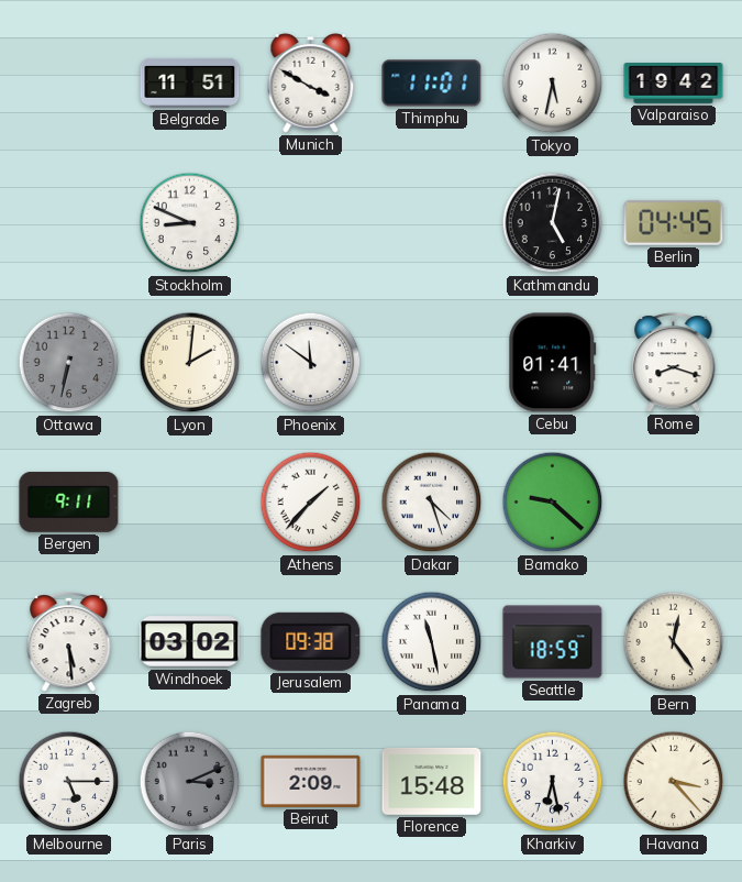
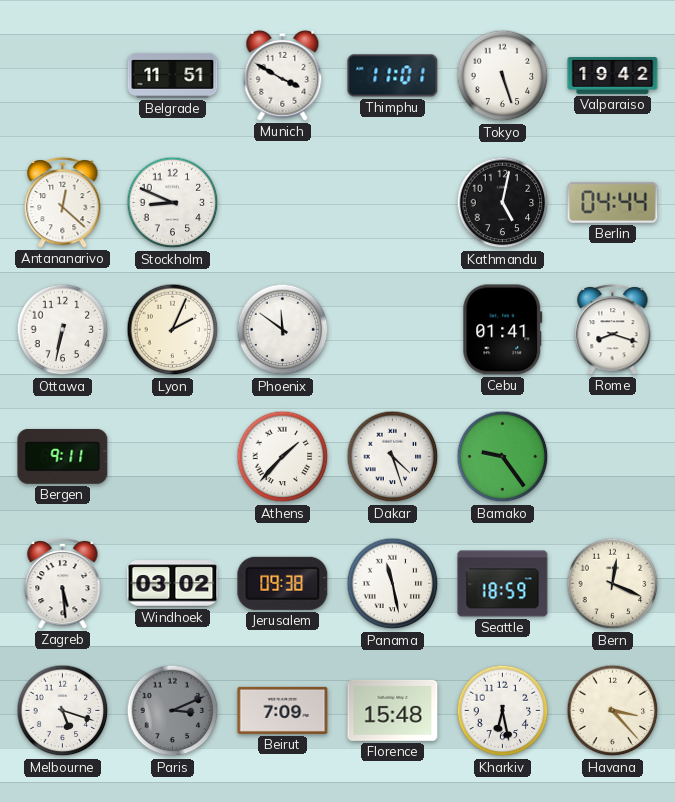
Tokyo: 5:32 -> 5:27 (503, 76)
Antananarivo: none -> 12:22 (63, 202)
Berlin: 04:45 -> 04:44 (613, 202)
Ottawa dial: grey -> white (63, 330)
Lyon: 2:01 -> 2:04 (173, 330)
Bamako: 9:22 -> 9:24 (503, 457)
Bern: 12:24 -> 12:19 (613, 584)
Melbourne: 5:15 -> 5:18 (63, 711)
Beirut: 2:09 -> 7:09 (283, 710)
